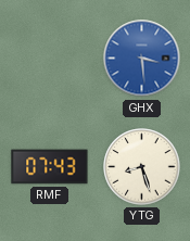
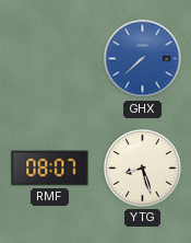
GHX: 3:29 -> 7:38 (143, 59)
RMF: 07:43 -> 08:07 (50, 169)
